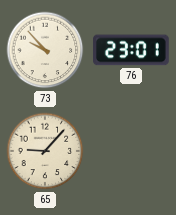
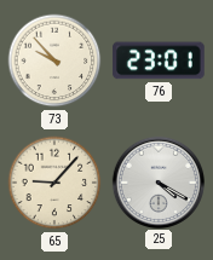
25: none -> 4:20 (157, 181)
